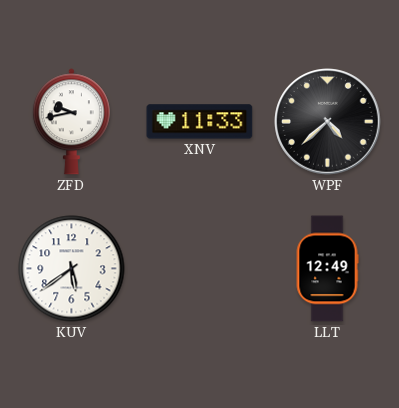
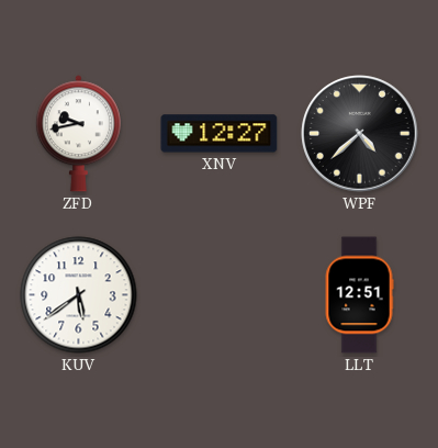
XNV: 11:33 -> 12:27 (220, 134)
LLT: 12:49 -> 12:51 (359, 295)
